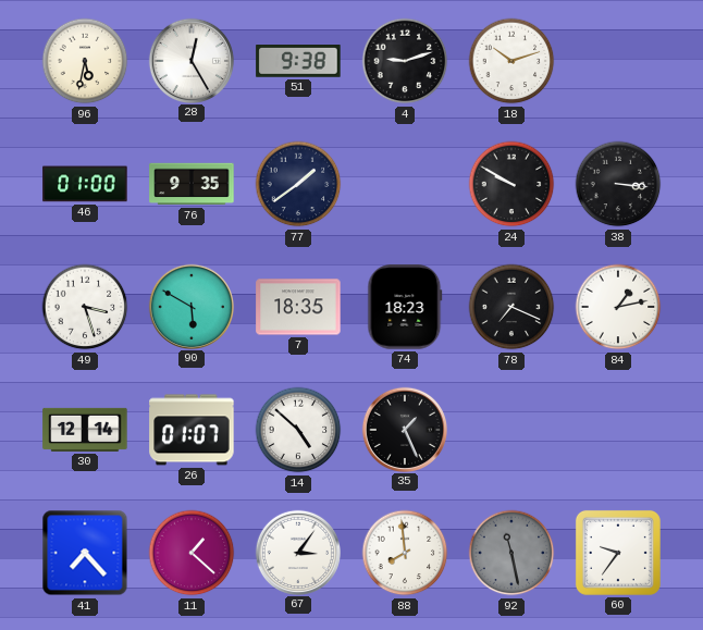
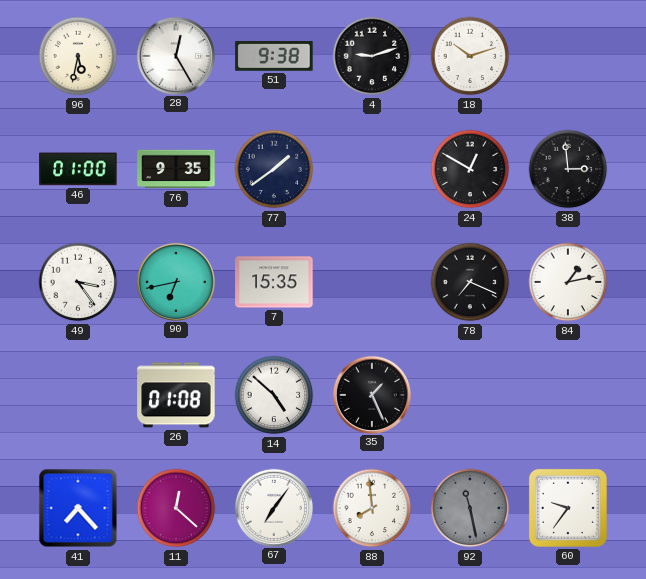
24: 9:50 -> 12:50 (470, 169)
38: 3:16 -> 2:59 (568, 169)
49: 3:27 -> 3:24 (78, 282)
90: 5:50 -> 6:43 (175, 281)
7: 18:35 -> 15:35 (274, 282)
74: 18:23 -> none (405, 307)
30: 12:14 -> none (85, 430)
26: 01:07 -> 01:08 (176, 395)
11: 1:22 -> 12:22 (176, 508)
67: 3:06 -> 7:06 (273, 507)
